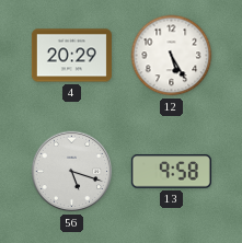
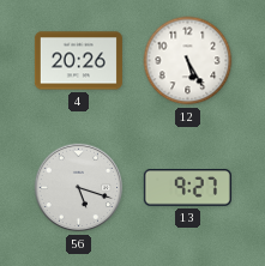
4: 20:29 -> 20:26 (78, 61)
13: 9:58 -> 9:27 (187, 188)
